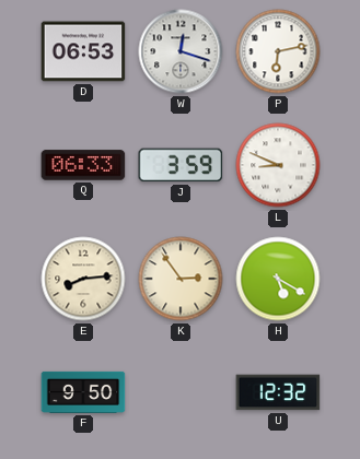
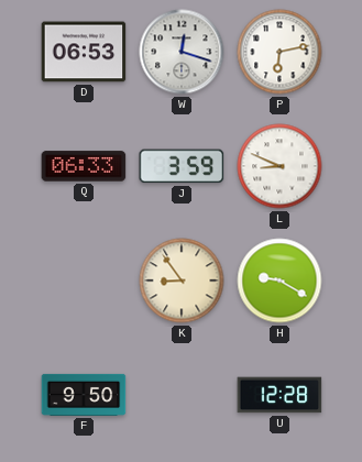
E: 8:14 -> none (83, 279)
K: 2:54 -> 8:54 (182, 280)
H: 5:20 -> 9:20 (279, 280)
U: 12:32 -> 12:28 (279, 395)
